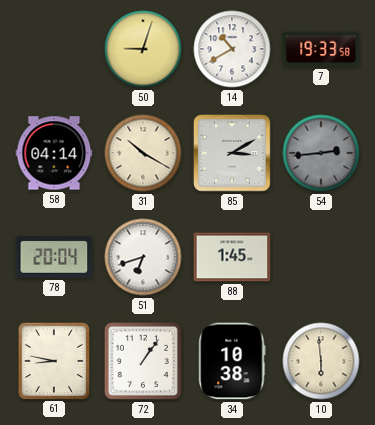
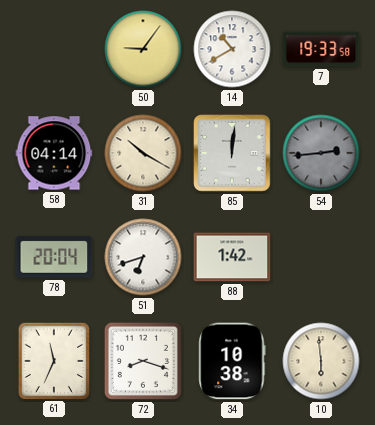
50: 9:03 -> 9:06 (143, 49)
85: 3:10 -> 12:01 (233, 154)
88: 1:45 -> 1:42 (232, 257)
61: 8:47 -> 11:34 (53, 360)
72: 1:06 -> 8:18 (143, 361)
